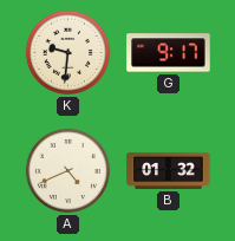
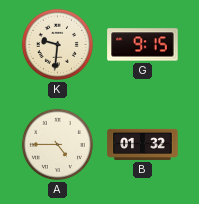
G: 9:17 -> 9:15 (143, 45)
A: 4:41 -> 4:45 (57, 144)
